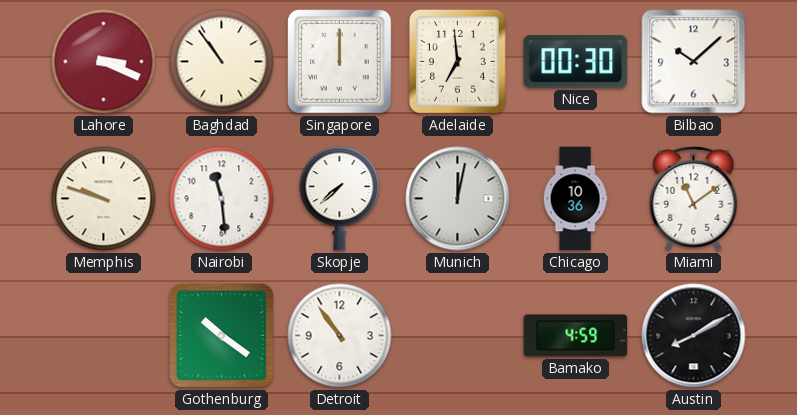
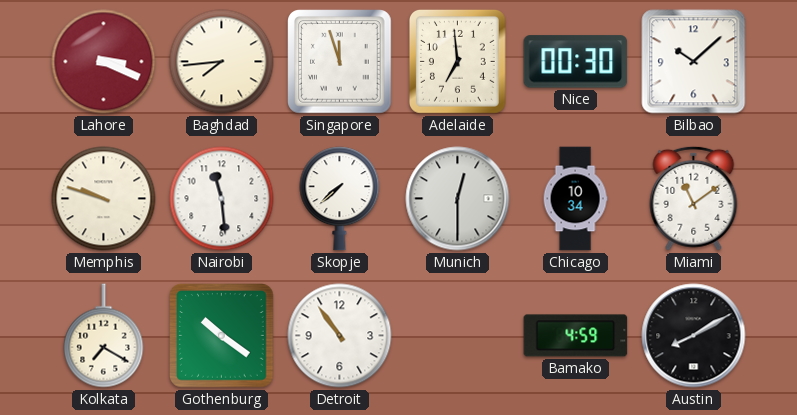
Baghdad: 10:54 -> 7:44 (222, 62)
Singapore: 12:00 -> 11:57 (340, 62)
Munich: 12:02 -> 12:30 (458, 199)
Chicago: 10:36 -> 10:34 (575, 199)
Kolkata: none -> 7:20 (104, 336)
